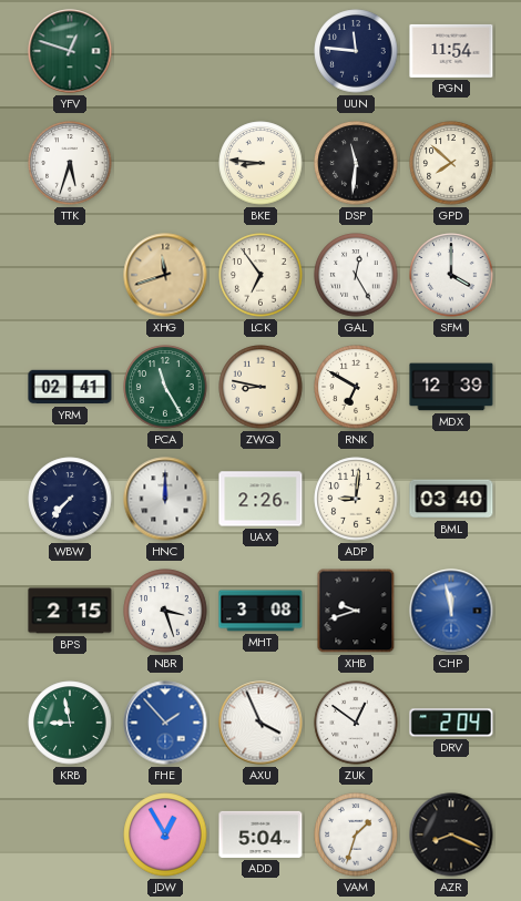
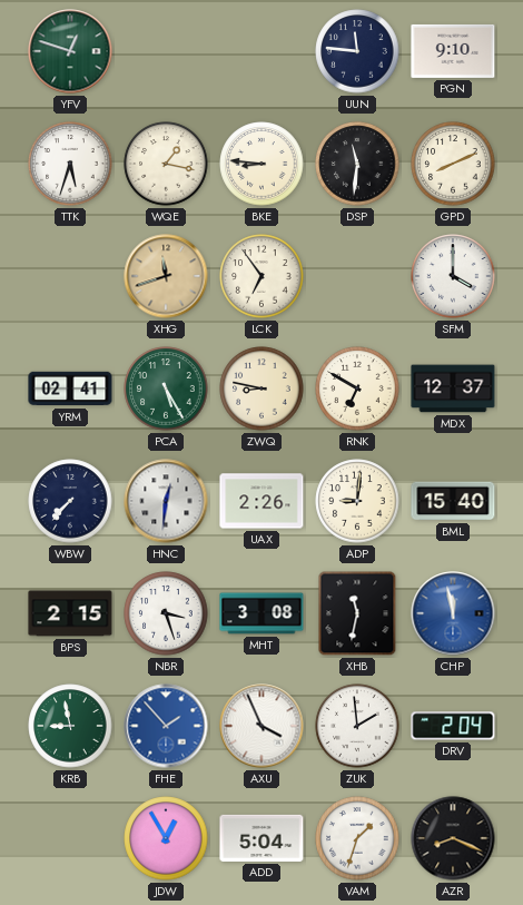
PGN: 11:54 -> 9:10 (453, 51)
WQE: none -> 1:17 (166, 164)
GPD: 7:52 -> 8:11 (453, 164)
GAL: 12:25 -> none (356, 275)
PCA: 11:25 -> 5:25 (166, 388)
MDX: 12:39 -> 12:37 (453, 388)
HNC: 12:00 -> 12:31 (166, 501)
BML: 03:40 -> 15:40 (453, 501)
XHB: 9:42 -> 11:32 (357, 613)
ZUK: 12:51 -> 1:59 (357, 726)
